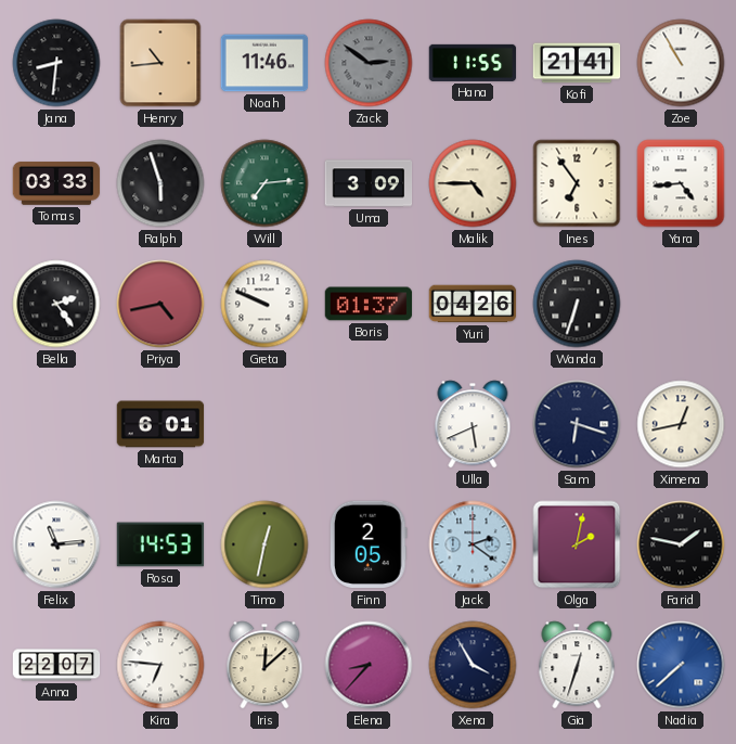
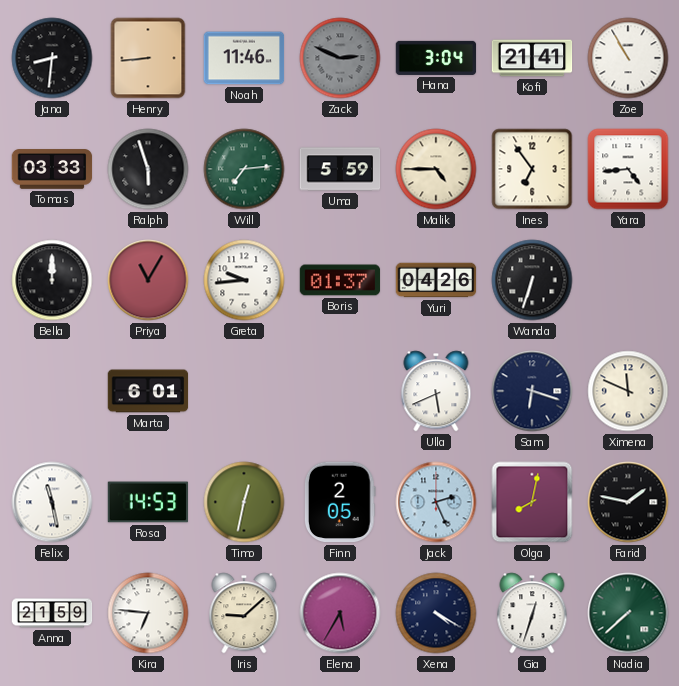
Henry: 10:44 -> 8:44 (148, 58)
Zack: 2:51 -> 2:49 (340, 58)
Hana: 11:55 -> 3:04 (436, 58)
Uma: 3:09 -> 5:59 (340, 169)
Bella: 2:24 -> 12:00 (52, 280)
Priya: 4:43 -> 11:05 (148, 280)
Greta: 9:49 -> 9:44 (244, 280)
Ximena: 12:43 -> 11:49 (628, 391)
Felix: 11:14 -> 11:28 (52, 502)
Jack: 2:21 -> 2:26 (436, 502)
Olga: 2:02 -> 8:02 (532, 502)
Anna: 22:07 -> 21:59 (52, 613)
Iris: 12:08 -> 9:08 (244, 613)
Elena: 8:37 -> 5:35 (340, 613)
Xena: 3:55 -> 4:20 (436, 613)
Nadia dial: blue -> green (628, 613)
